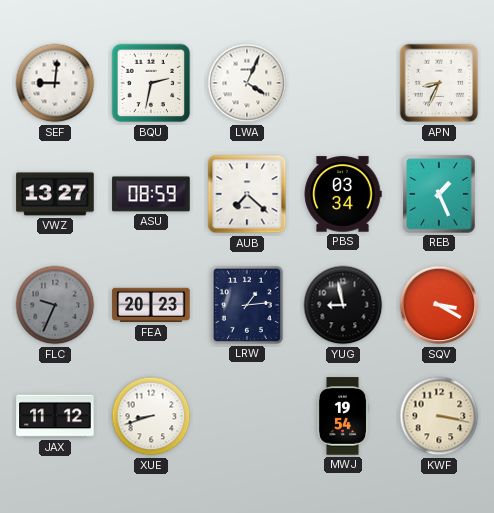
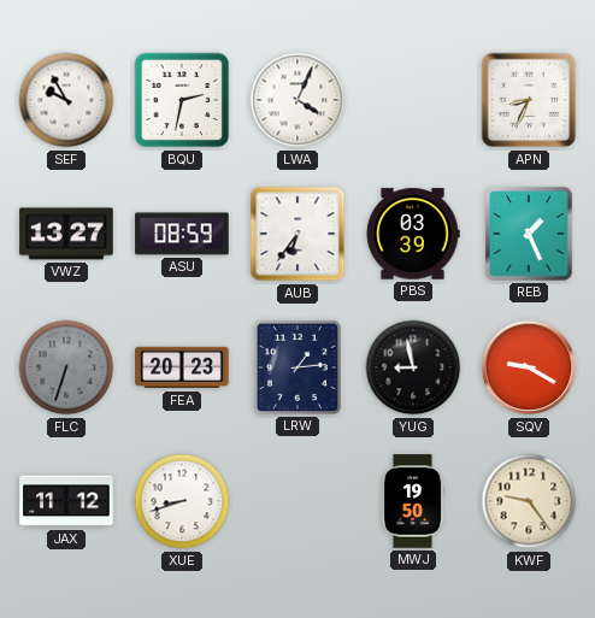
SEF: 9:01 -> 9:55 (66, 100)
AUB: 7:22 -> 6:36 (297, 234)
PBS: 03:34 -> 03:39 (413, 234)
FLC: 9:34 -> 6:33 (66, 367)
SQV: 3:20 -> 9:20 (529, 367)
MWJ: 19:54 -> 19:50 (413, 501)
KWF: 3:17 -> 9:24 (529, 501)
